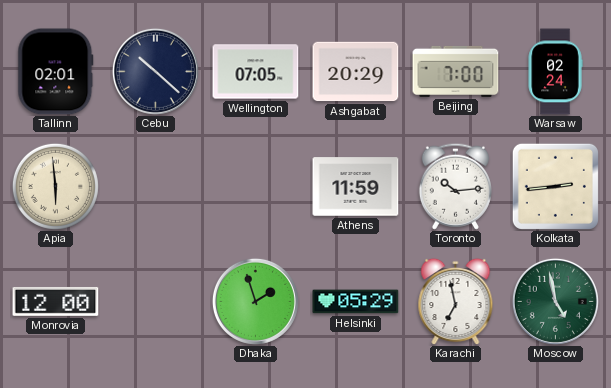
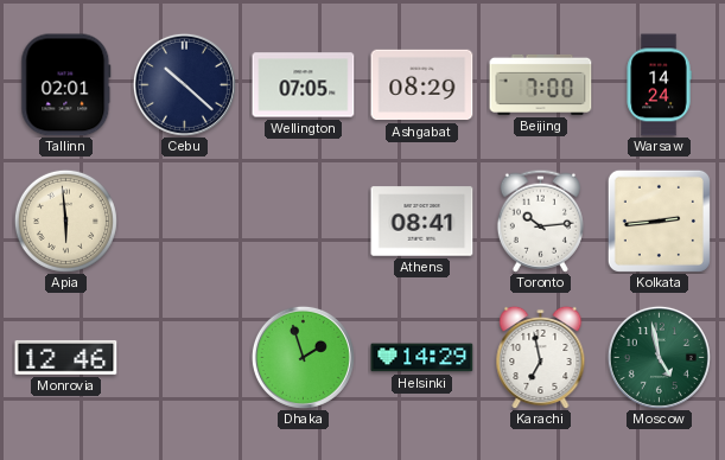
Ashgabat: 20:29 -> 08:29 (422, 85)
Warsaw: 02:24 -> 14:24 (659, 85)
Athens: 11:59 -> 08:41 (422, 222)
Monrovia: 12:00 -> 12:46 (66, 357)
Helsinki: 05:29 -> 14:29 (422, 358)
